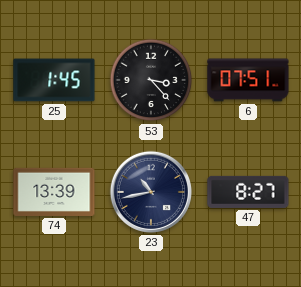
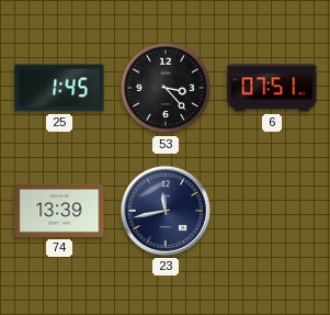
23: 10:43 -> 11:43 (166, 211)
47: 8:27 -> none (248, 192)
